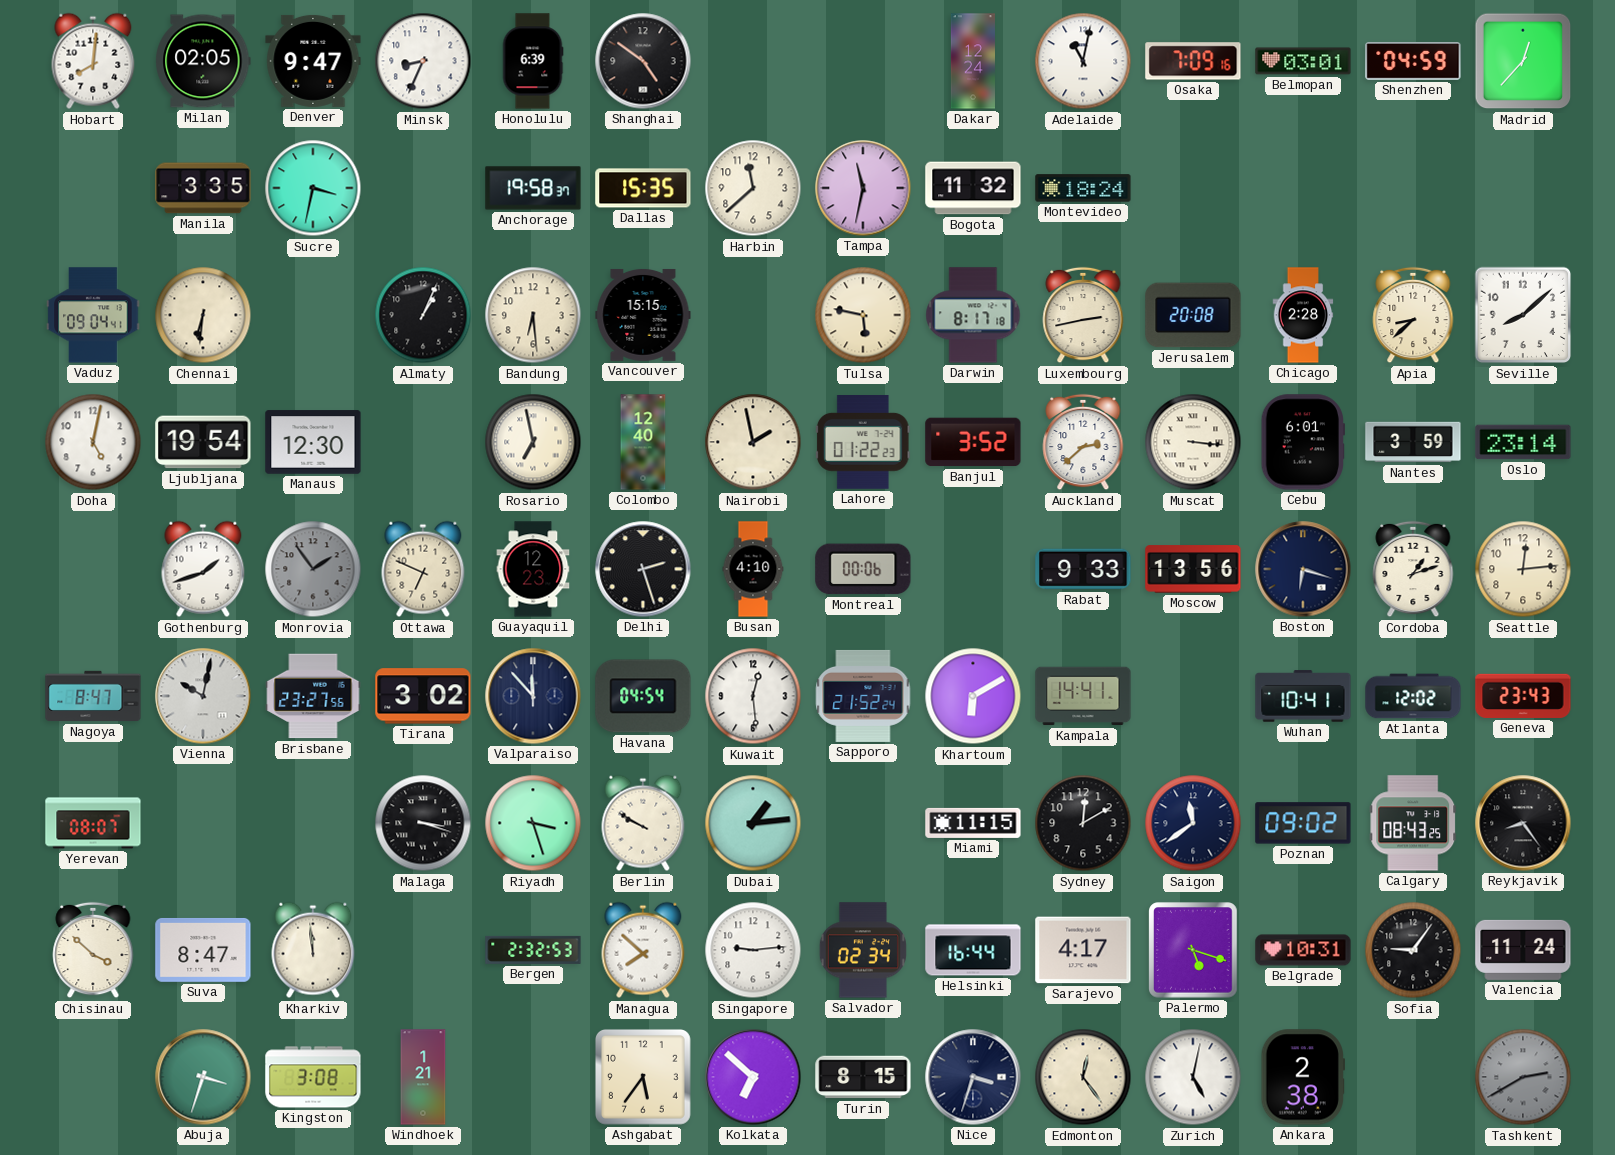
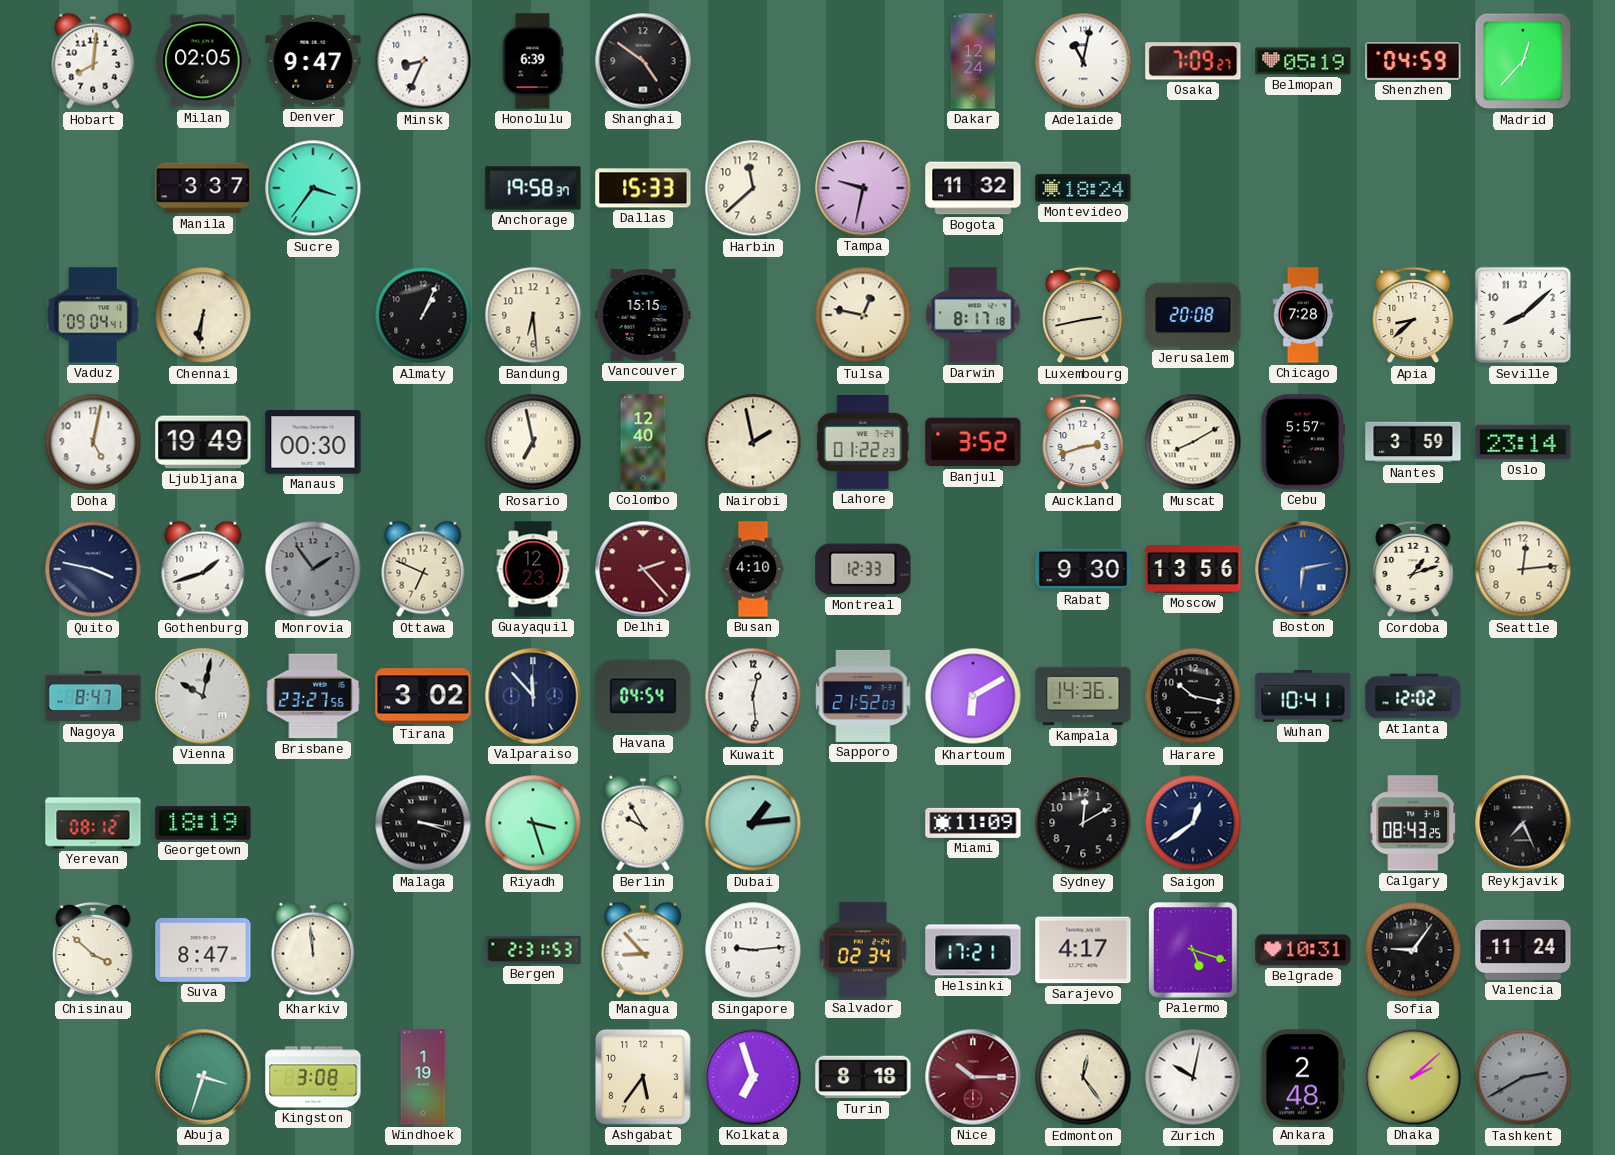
Osaka: 7:09:16 -> 7:09:27 (1193, 61)
Belmopan: 03:01 -> 05:19 (1303, 61)
Manila: 3:35 -> 3:37 (203, 188)
Sucre: 3:32 -> 3:36 (313, 188)
Dallas: 15:35 -> 15:33 (643, 188)
Tampa: 11:32 -> 9:32 (863, 188)
Tulsa: 5:47 -> 12:47 (863, 315)
Chicago: 2:28 -> 7:28 (1303, 315)
Ljubljana: 19:54 -> 19:49 (203, 442)
Manaus: 12:30 -> 00:30 (313, 442)
Auckland: 2:38 -> 2:42 (1083, 442)
Muscat: 3:16 -> 8:10 (1193, 442)
Cebu: 6:01 -> 5:57 (1303, 442)
Quito: none -> 3:47 (93, 569)
Delhi: 2:27 -> 2:23 (643, 569)
Delhi dial: black -> burgundy (643, 569)
Montreal: 00:06 -> 12:33 (863, 569)
Rabat: 9:33 -> 9:30 (1083, 569)
Boston: 6:18 -> 6:13 (1303, 569)
Boston dial: navy -> blue (1303, 569)
Sapporo: 21:52:24 -> 21:52:03 (863, 696)
Kampala: 14:41 -> 14:36 (1083, 696)
Harare: none -> 10:17 (1193, 696)
Geneva: 23:43 -> none (1523, 696)
Yerevan: 08:07 -> 08:12 (93, 823)
Georgetown: none -> 18:19 (203, 823)
Berlin: 9:50 -> 9:55 (643, 823)
Miami: 11:15 -> 11:09 (973, 823)
Saigon: 11:39 -> 12:39 (1193, 823)
Poznan: 09:02 -> none (1303, 823)
Reykjavik: 8:24 -> 7:26 (1523, 823)
Bergen: 2:32 -> 2:31 (533, 950)
Managua: 7:52 -> 8:53 (643, 950)
Helsinki: 16:44 -> 17:21 (973, 950)
Windhoek: 1:21 -> 1:19 (423, 1077)
Kolkata: 6:52 -> 6:57 (753, 1077)
Turin: 8:15 -> 8:18 (863, 1077)
Nice: 3:33 -> 10:15 (973, 1077)
Nice dial: navy -> burgundy (973, 1077)
Zurich: 5:02 -> 10:02 (1193, 1077)
Ankara: 2:38 -> 2:48 (1302, 1077)
Dhaka: none -> 2:08 (1413, 1077)
